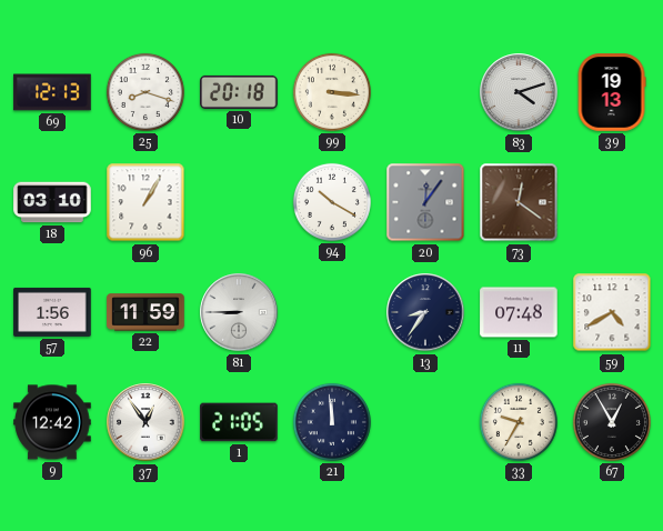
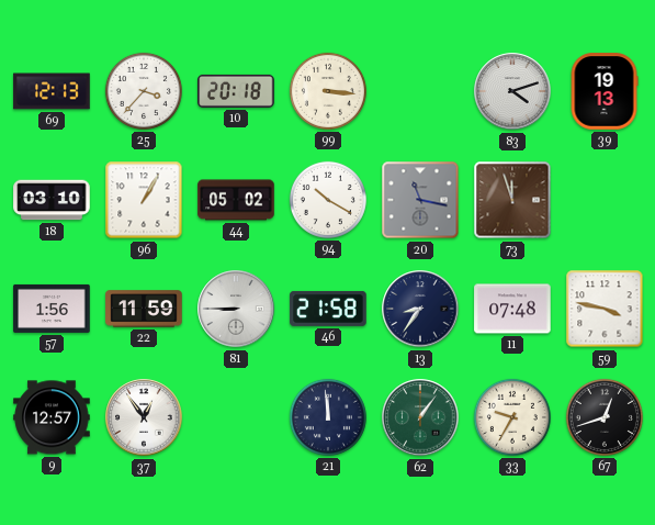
25: 8:18 -> 3:37 (144, 91)
44: none -> 05:02 (236, 200)
20: 12:06 -> 11:17 (420, 200)
73: 12:21 -> 11:57 (512, 200)
46: none -> 21:58 (328, 309)
59: 4:40 -> 3:47 (605, 309)
9: 12:42 -> 12:57 (52, 417)
1: 21:05 -> none (239, 422)
62: none -> 1:06 (420, 417)
67: 12:55 -> 12:42 (605, 417)
